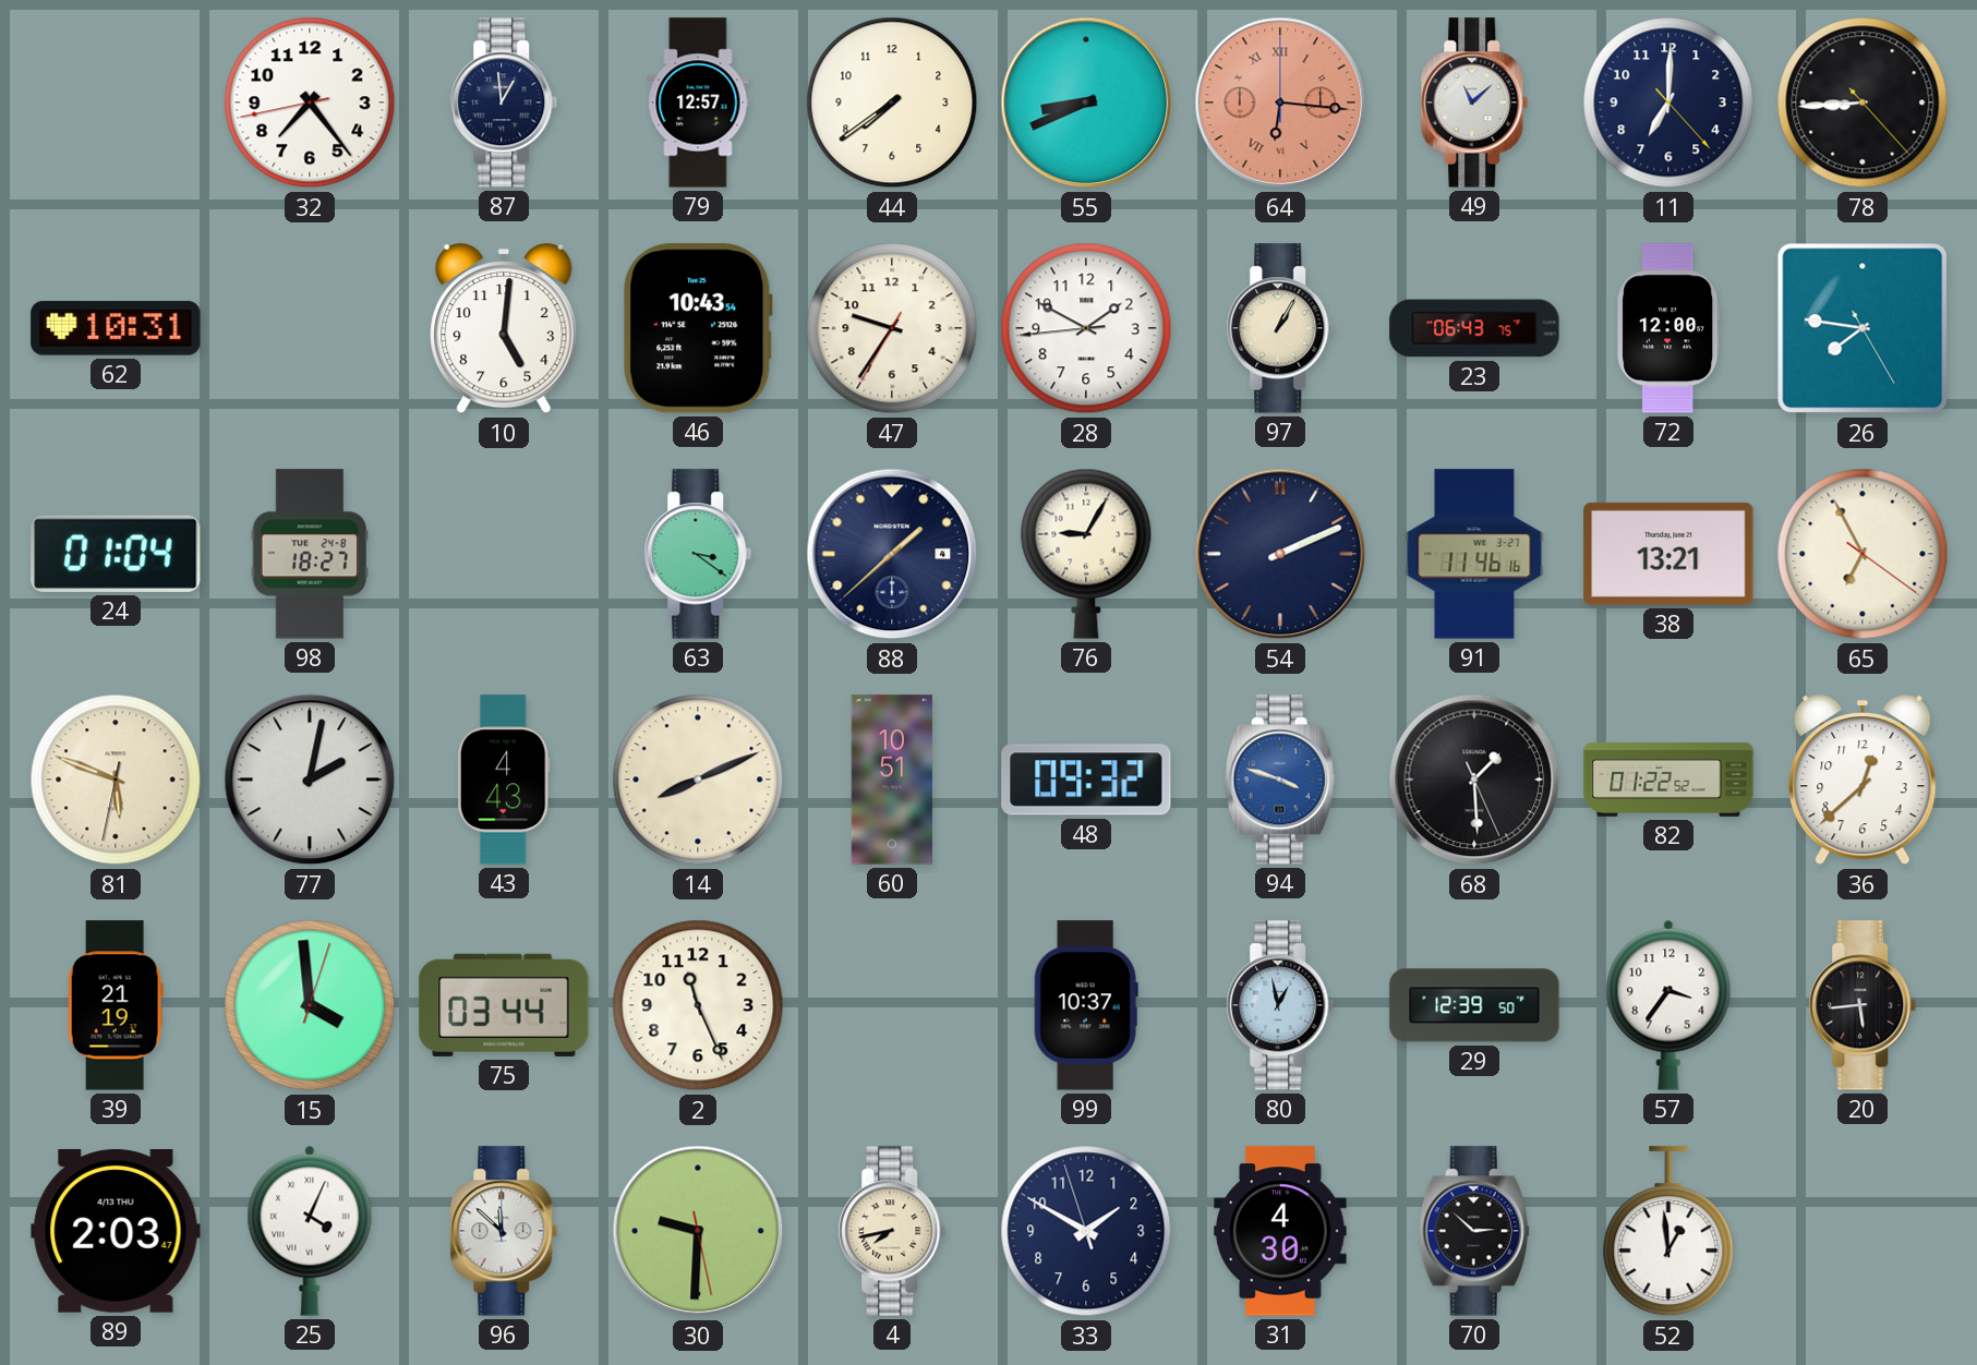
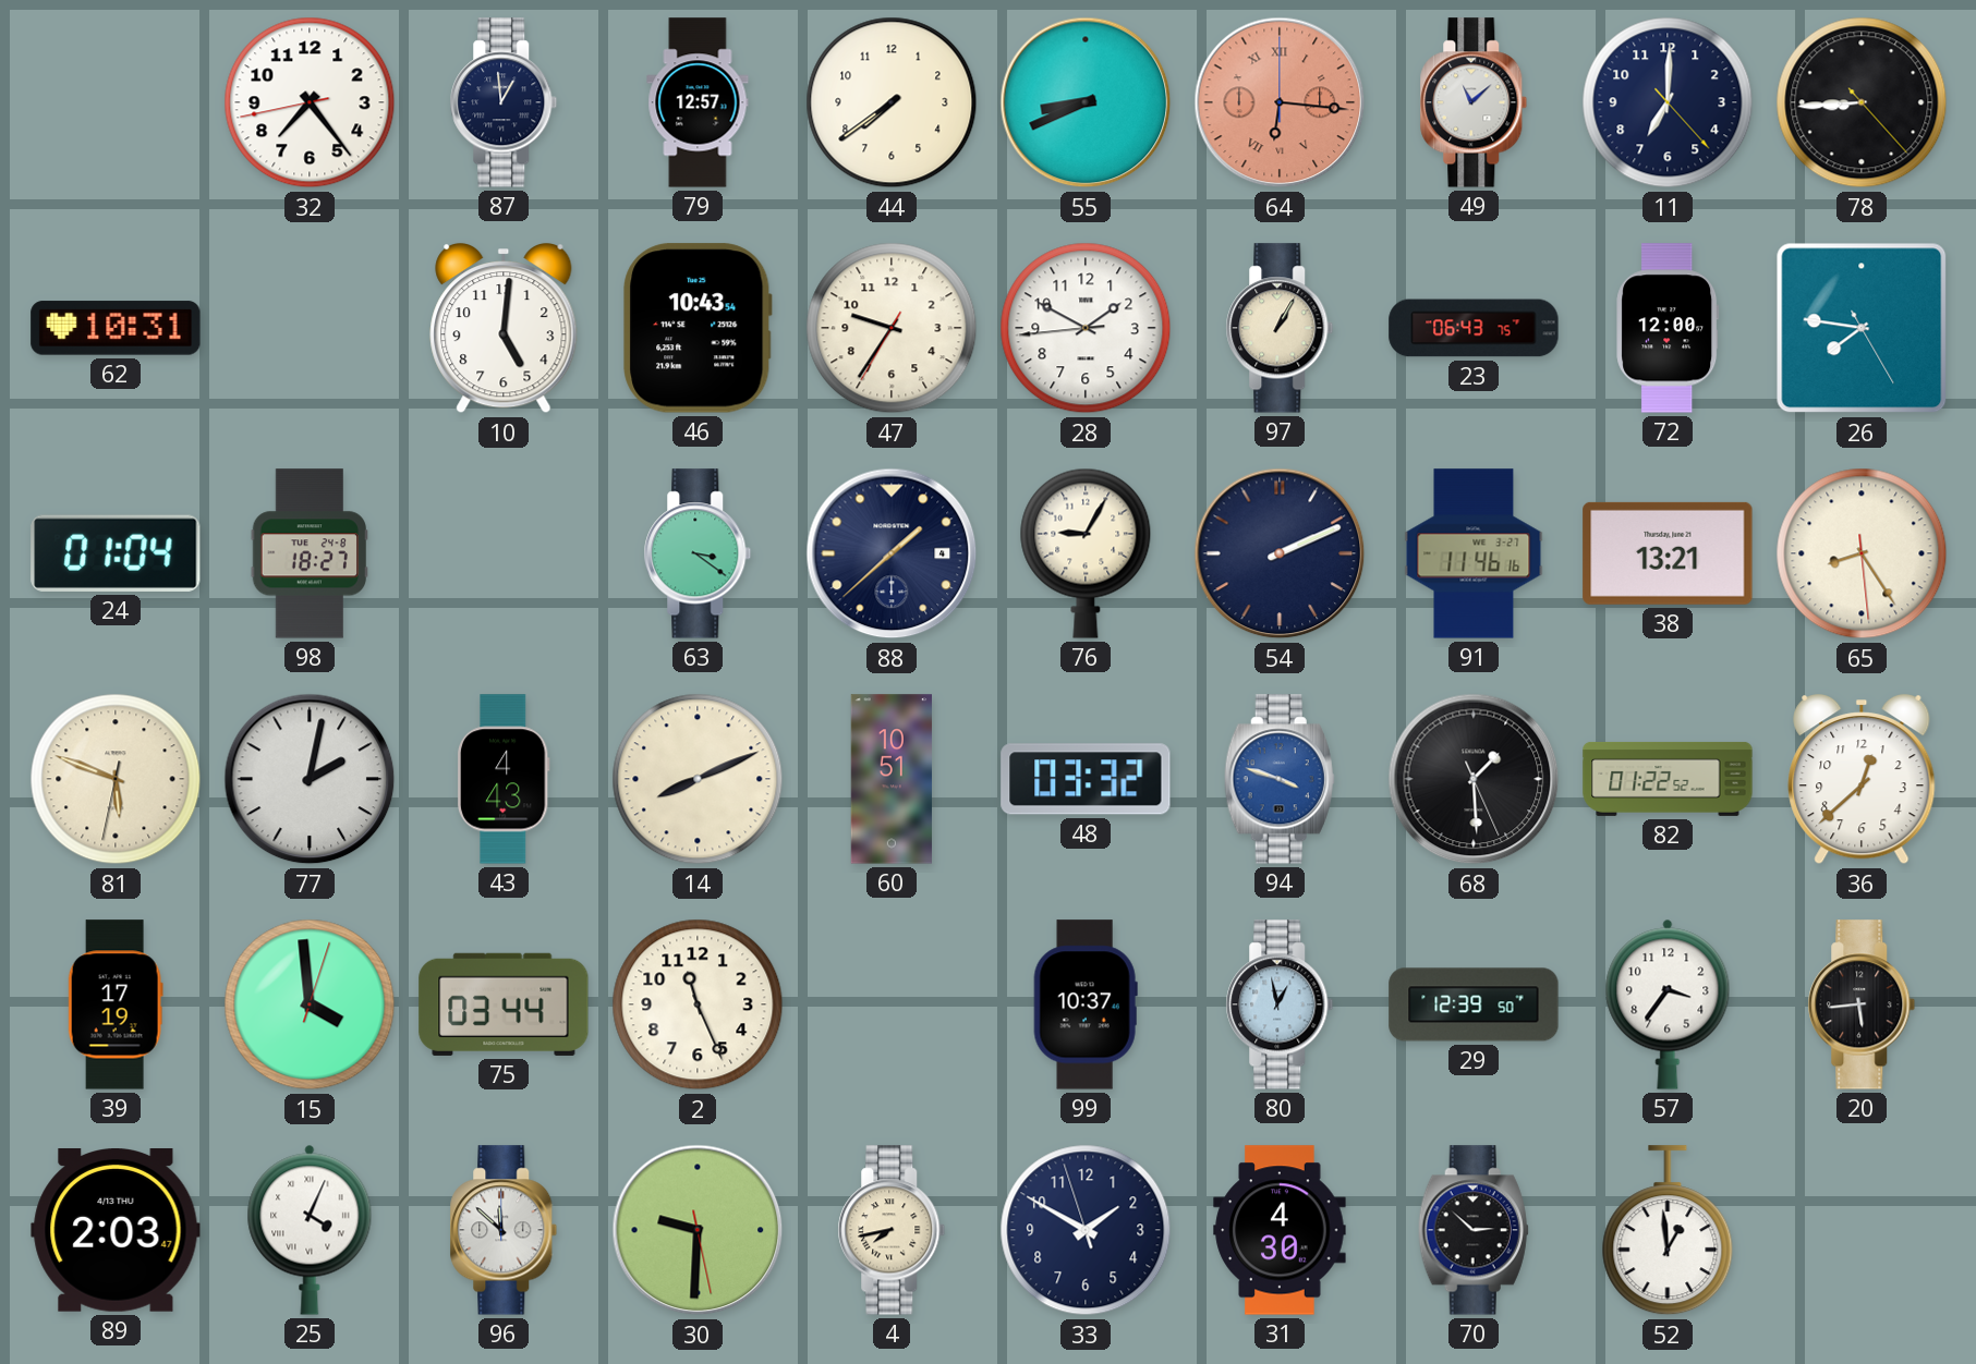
65: 6:55 -> 8:24 (1862, 553)
48: 09:32 -> 03:32 (1086, 779)
39: 21:19 -> 17:19 (116, 1004)
